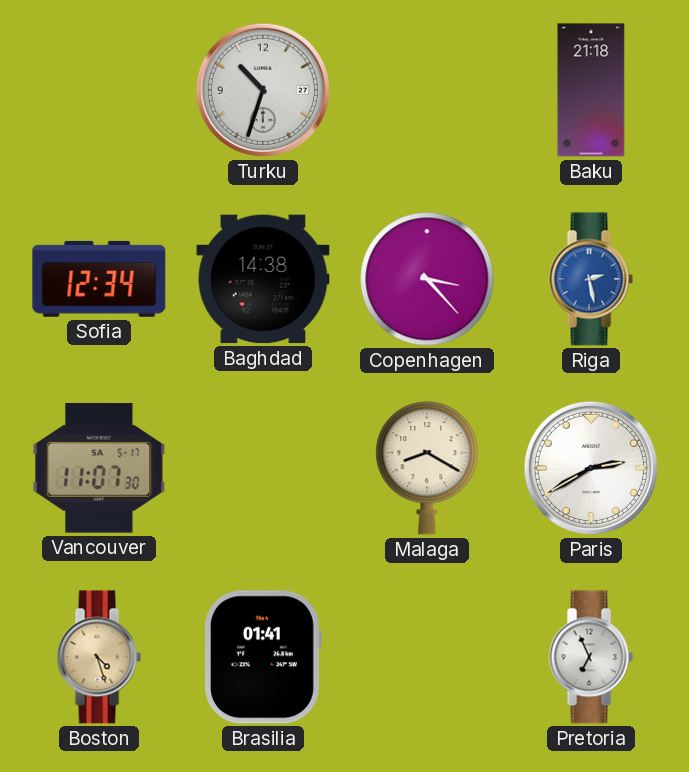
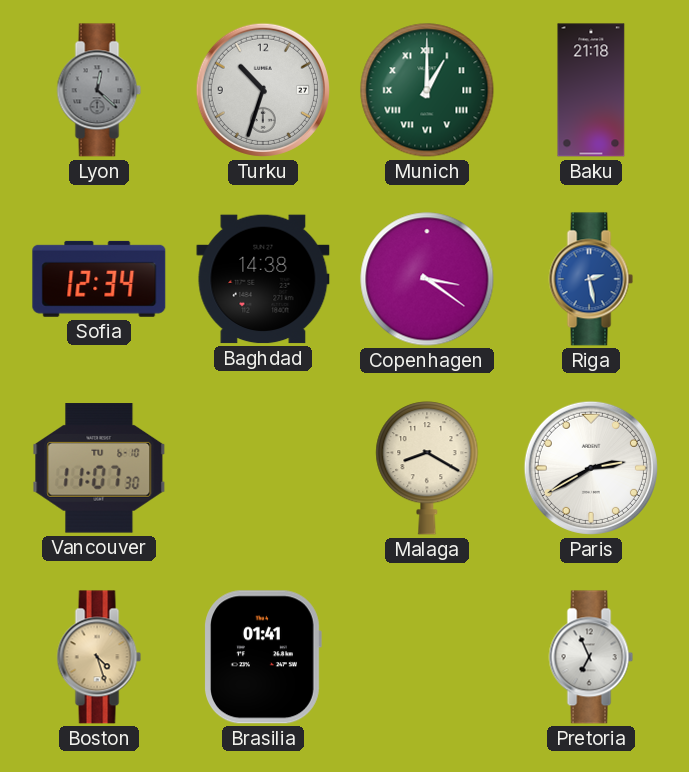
Lyon: none -> 12:22 (99, 90)
Munich: none -> 1:00 (427, 90)
Copenhagen: 3:23 -> 3:21 (427, 279)
Vancouver date: SA 5-17 -> TU 6-10 (99, 468)
